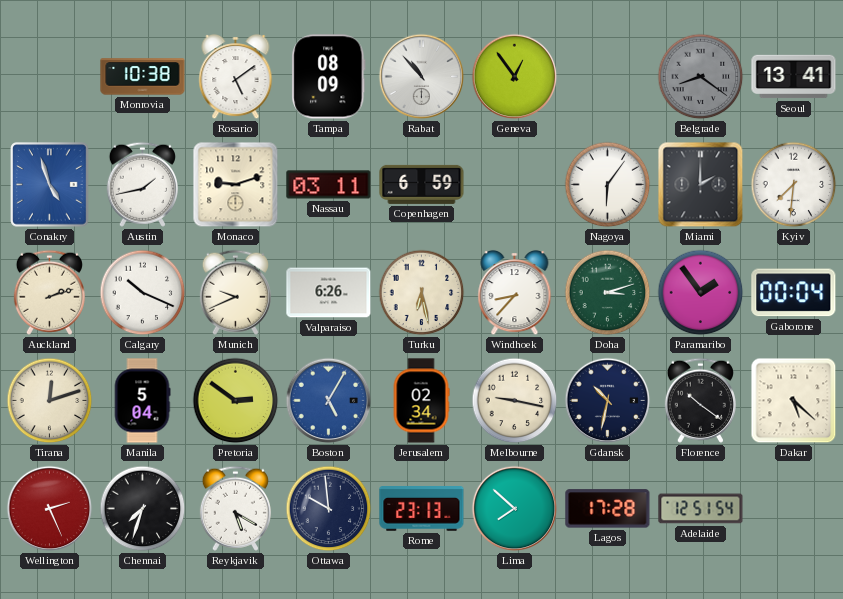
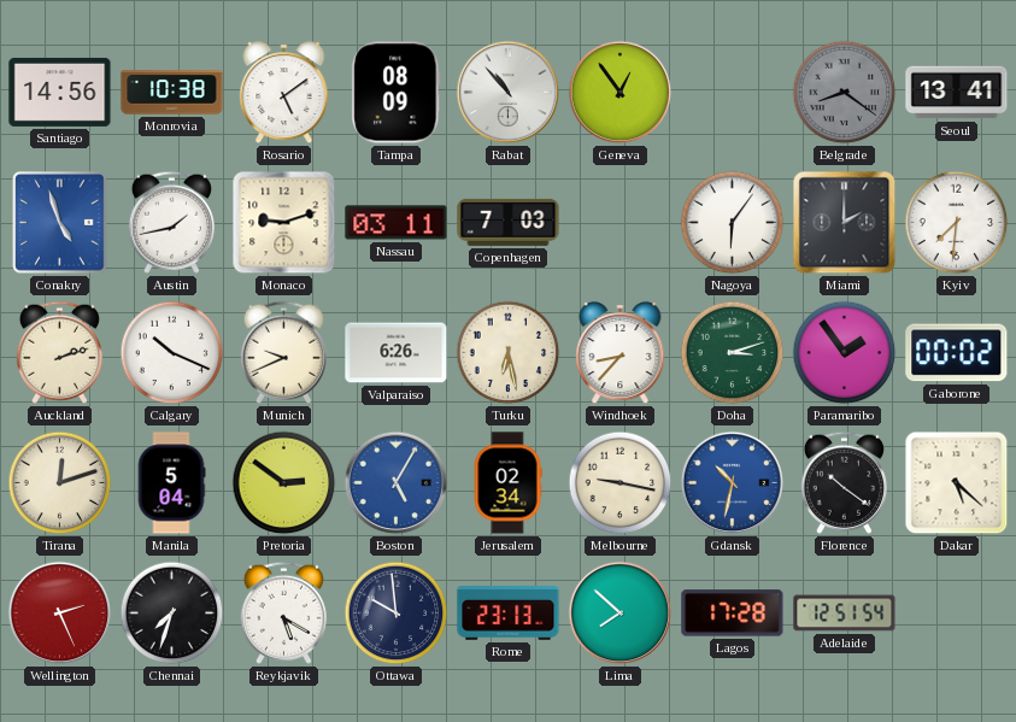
Santiago: none -> 14:56 (60, 92)
Copenhagen: 6:59 -> 7:03 (509, 222)
Gaborone: 00:04 -> 00:02 (957, 353)
Gdansk dial: navy -> blue (733, 483)
